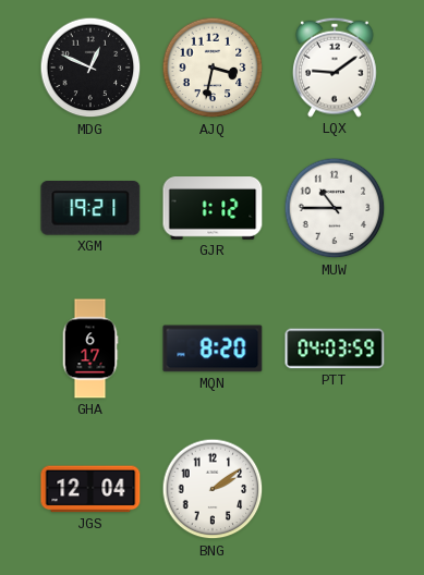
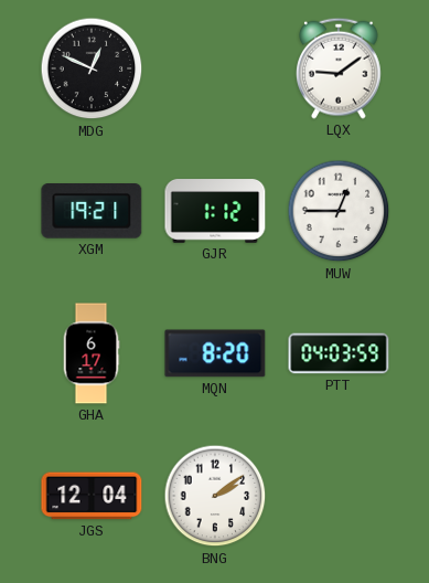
AJQ: 3:32 -> none (213, 68)
MUW: 10:45 -> 12:45 (339, 211)
